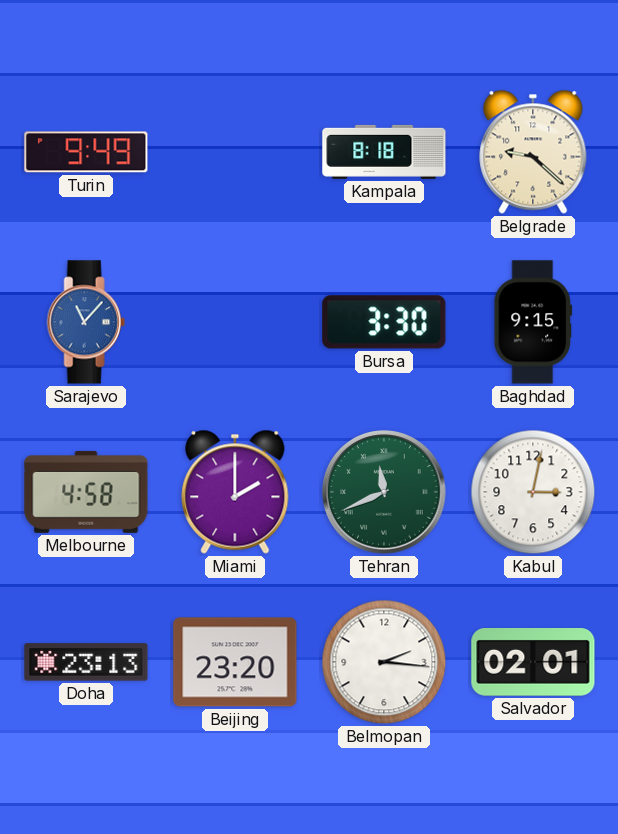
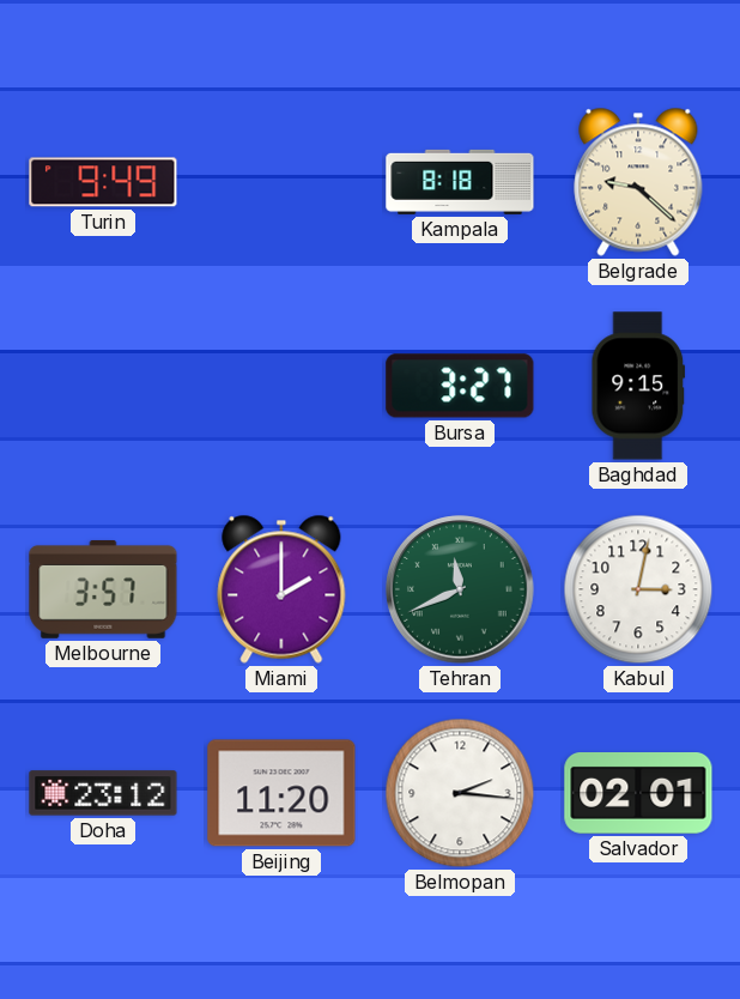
Sarajevo: 11:07 -> none (86, 322)
Bursa: 3:30 -> 3:27 (460, 386)
Melbourne: 4:58 -> 3:57 (103, 589)
Doha: 23:13 -> 23:12 (103, 793)
Beijing: 23:20 -> 11:20 (281, 793)
